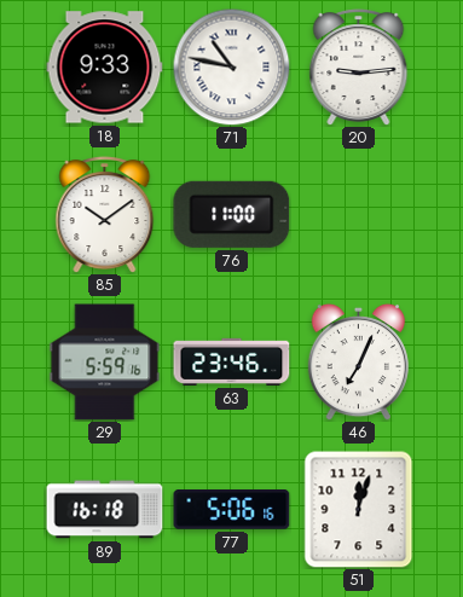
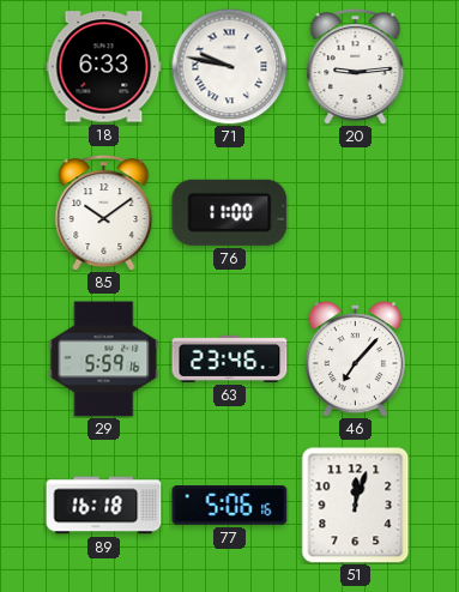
18: 9:33 -> 6:33 (104, 67)
71: 10:47 -> 9:47 (229, 66)
46: 7:04 -> 7:07 (355, 358)
